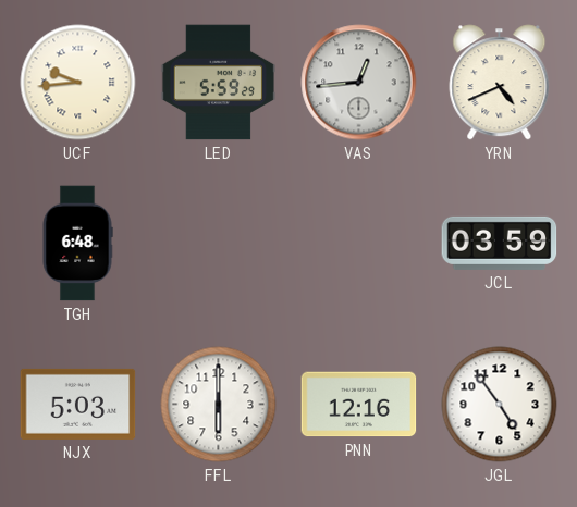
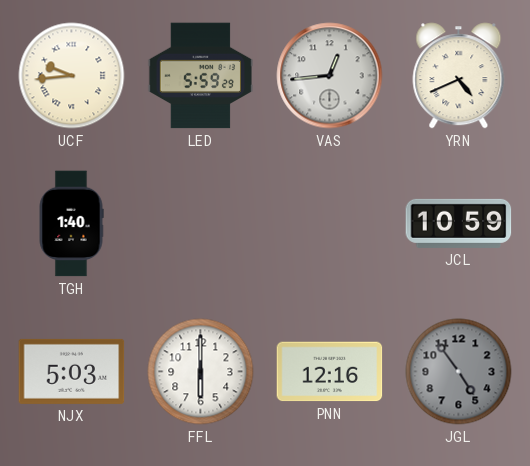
TGH: 6:48 -> 1:40 (71, 224)
JCL: 03:59 -> 10:59 (459, 223)
JGL dial: white -> grey (459, 372)
